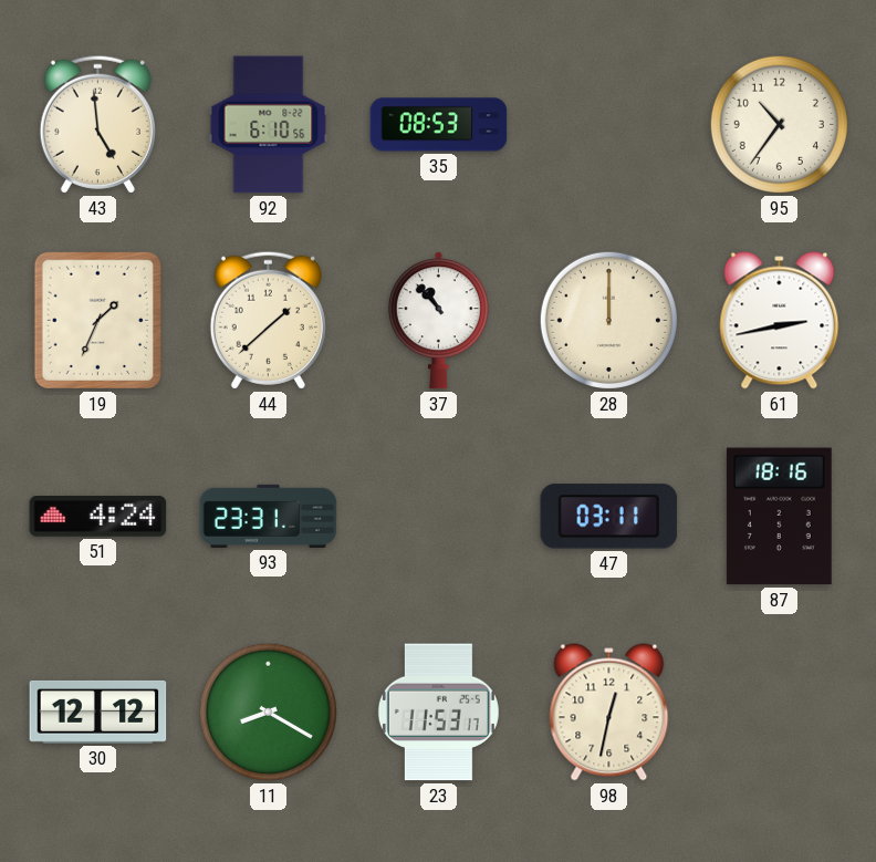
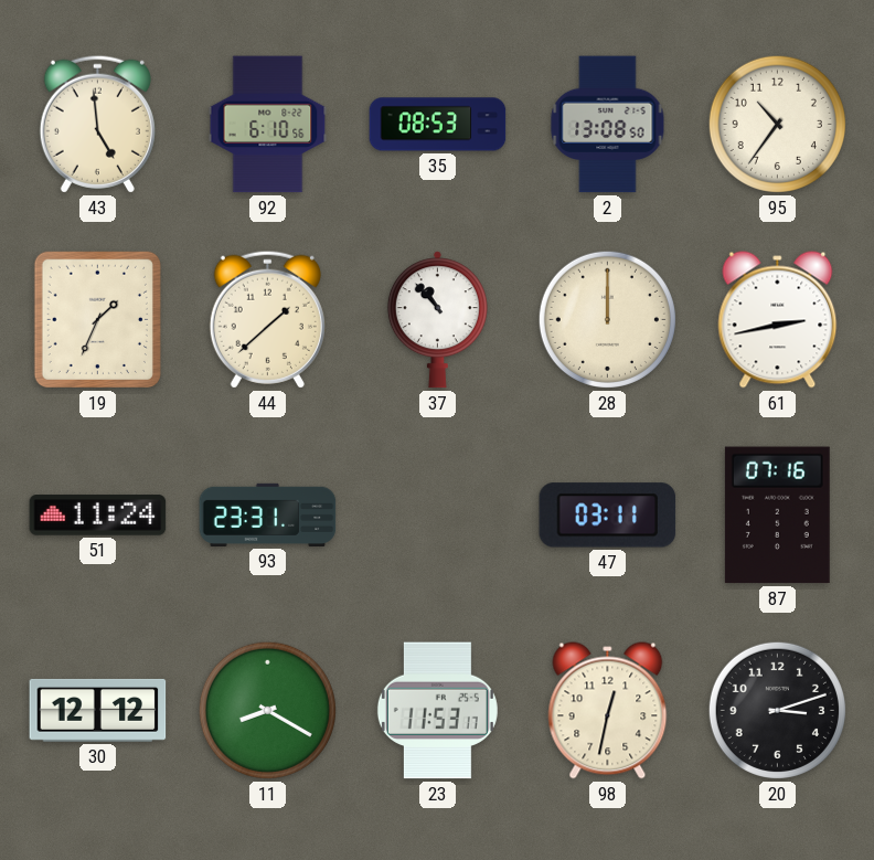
2: none -> 13:08 (608, 125)
51: 4:24 -> 11:24 (98, 516)
87: 18:16 -> 07:16 (777, 516)
20: none -> 3:12 (777, 710)
